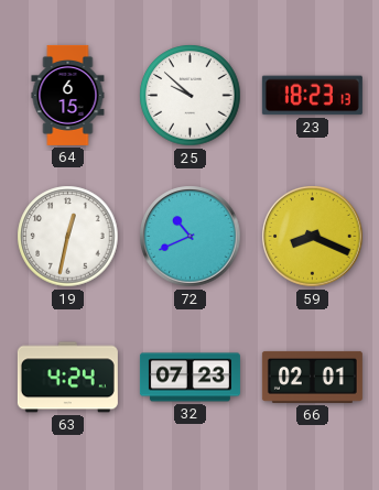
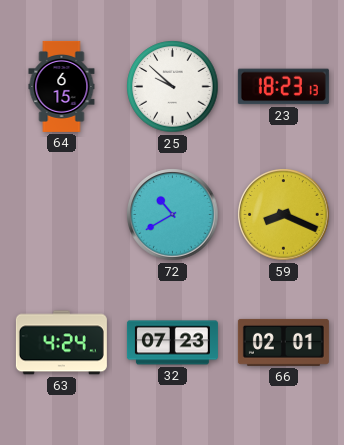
19: 12:32 -> none (68, 237)
72: 10:41 -> 10:40 (173, 215)
